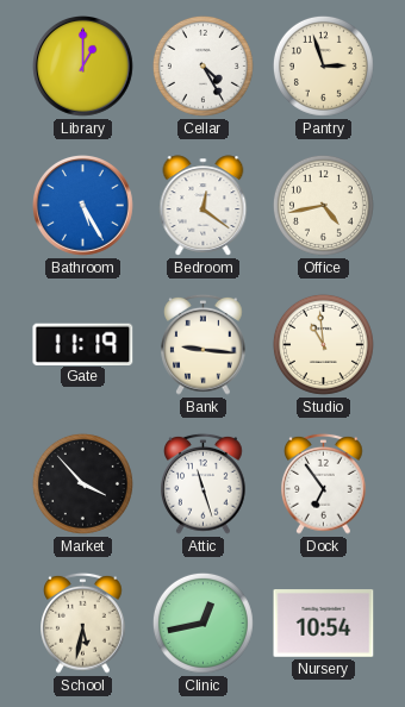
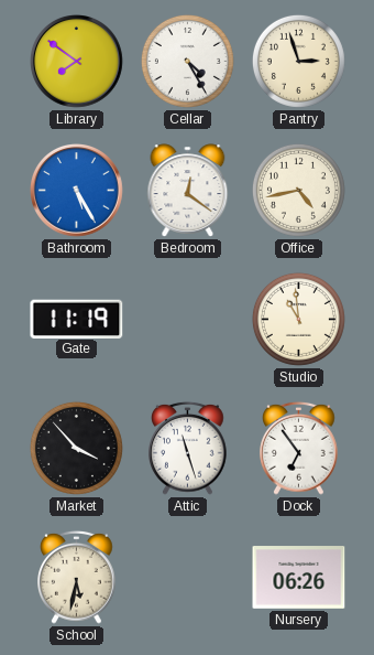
Library: 1:00 -> 7:51 (77, 62)
Bank: 9:16 -> none (204, 344)
Clinic: 12:43 -> none (202, 622)
Nursery: 10:54 -> 06:26 (299, 578)
